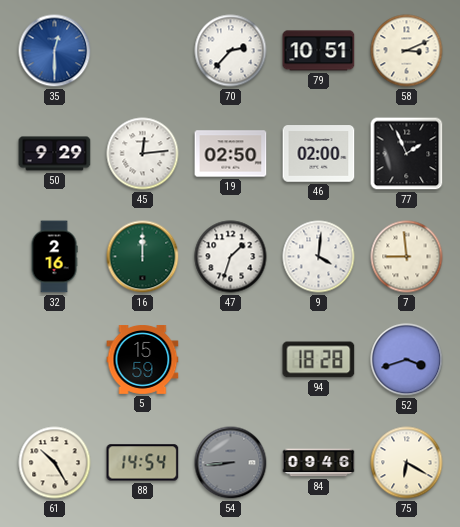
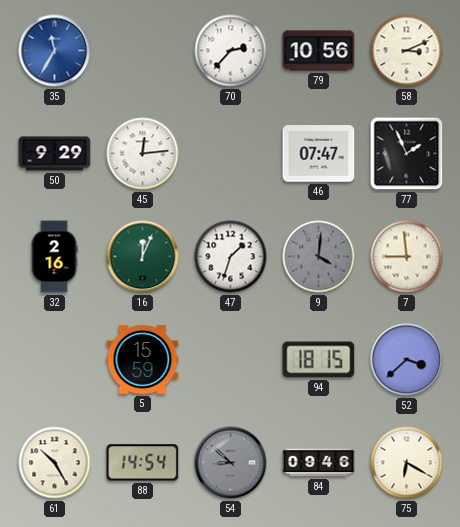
35: 12:30 -> 11:35 (55, 51)
79: 10:51 -> 10:56 (319, 51)
19: 02:50 -> none (231, 154)
46: 02:00 -> 07:47 (319, 154)
16: 12:00 -> 12:04 (143, 257)
9 dial: white -> grey (319, 257)
94: 18:28 -> 18:15 (319, 360)
52: 3:42 -> 3:38 (407, 360)
54: 8:44 -> 8:52 (231, 463)
